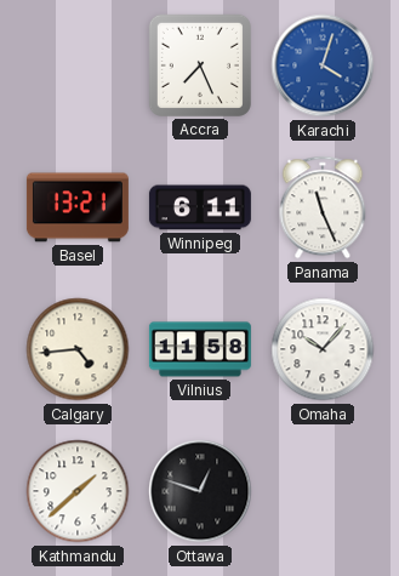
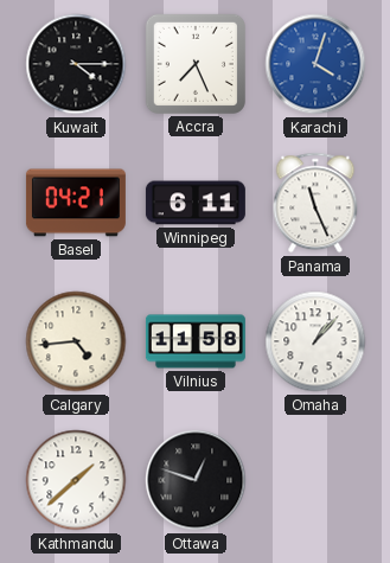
Kuwait: none -> 4:15 (76, 64)
Basel: 13:21 -> 04:21 (76, 203)
Omaha: 10:07 -> 1:07 (315, 341)
